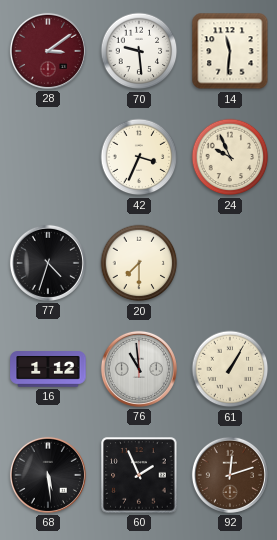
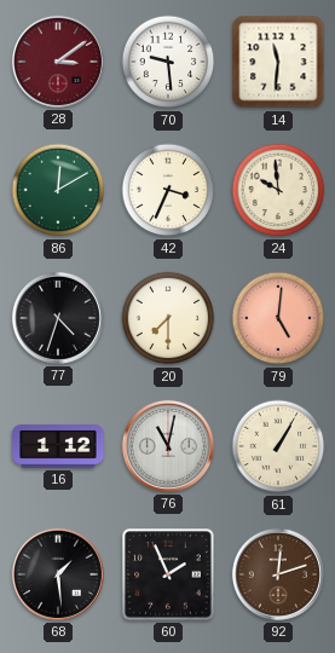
86: none -> 12:10 (58, 190)
24: 9:56 -> 9:59 (278, 190)
79: none -> 5:01 (278, 318)
76: 10:59 -> 11:02 (168, 446)
68: 5:29 -> 1:29 (58, 574)
